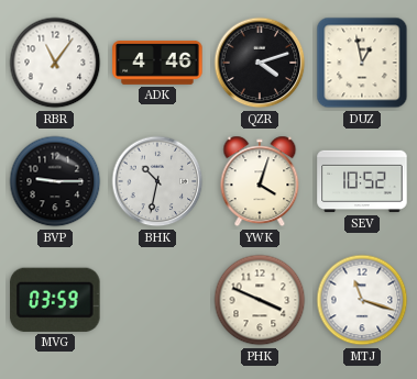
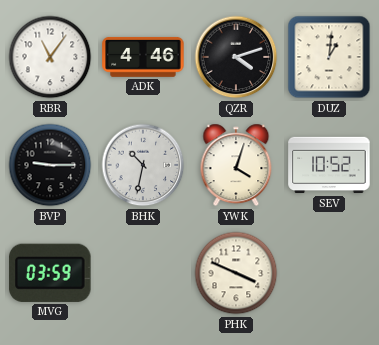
DUZ: 12:58 -> 1:01 (329, 57)
MTJ: 11:18 -> none (362, 300)
